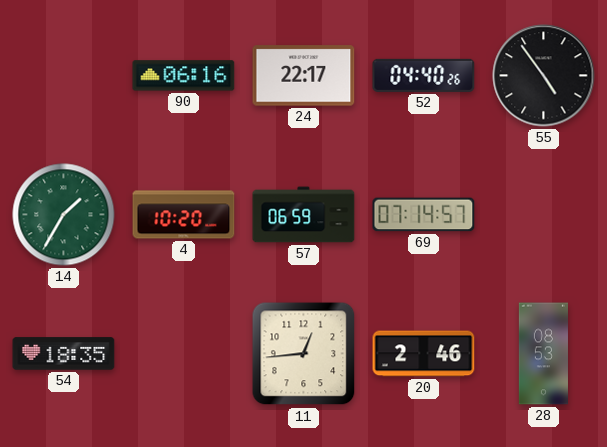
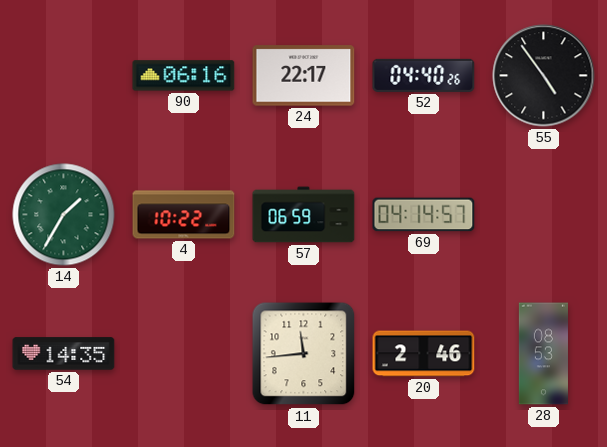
4: 10:20 -> 10:22 (184, 215)
69: 07:14 -> 04:14 (424, 215)
54: 18:35 -> 14:35 (64, 354)
11: 12:44 -> 11:44 (304, 354)
